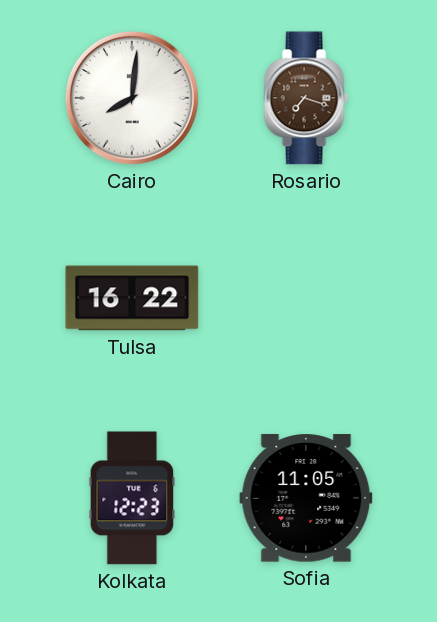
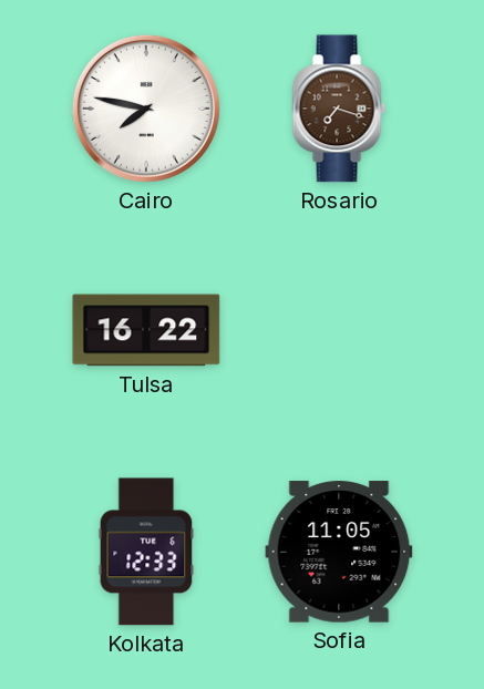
Cairo: 8:01 -> 7:47 (146, 109)
Kolkata: 12:23 -> 12:33 (146, 552)
